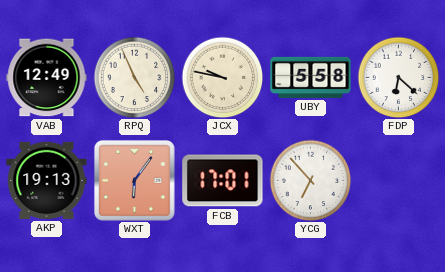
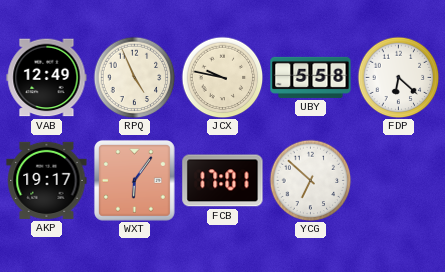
AKP: 19:13 -> 19:17 (47, 180)
YCG: 6:53 -> 6:52 (310, 180)
